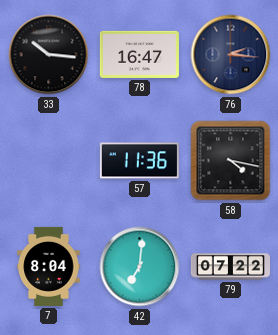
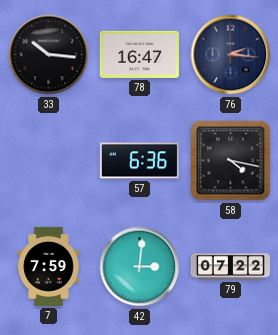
57: 11:36 -> 6:36 (139, 161)
7: 8:04 -> 7:59 (49, 266)
42: 7:01 -> 3:01 (140, 267)
